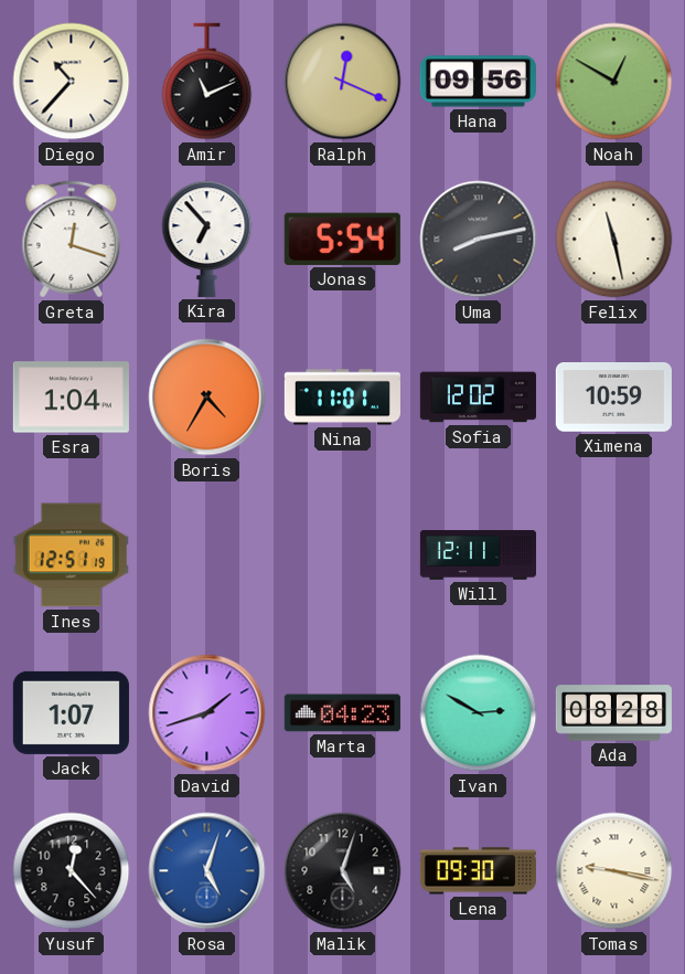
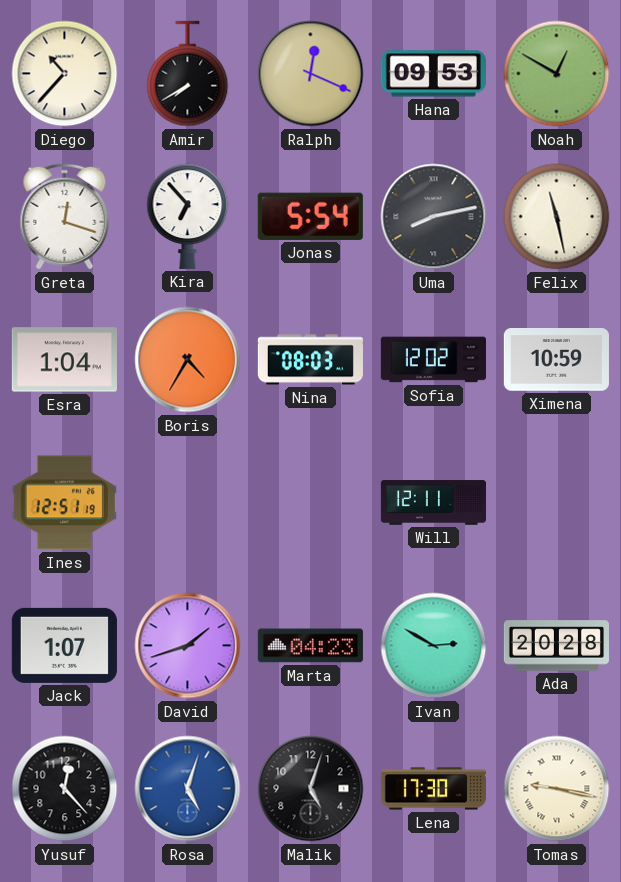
Amir: 11:11 -> 7:40 (188, 74)
Hana: 09:56 -> 09:53 (433, 74)
Nina: 11:01 -> 08:03 (310, 360)
Ada: 08:28 -> 20:28 (556, 646)
Lena: 09:30 -> 17:30 (433, 789)
